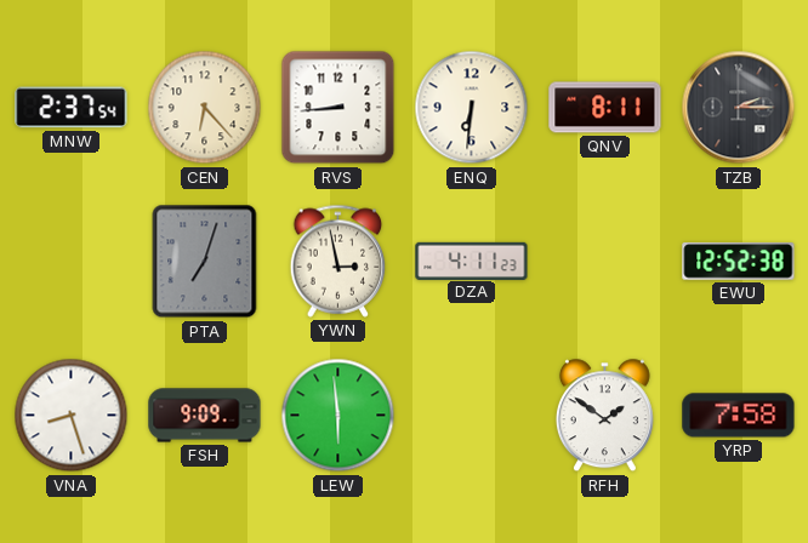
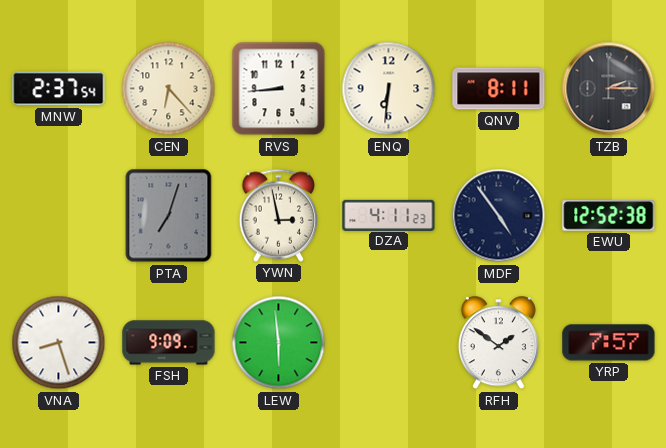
MDF: none -> 4:54 (499, 216)
YRP: 7:58 -> 7:57 (609, 343)
